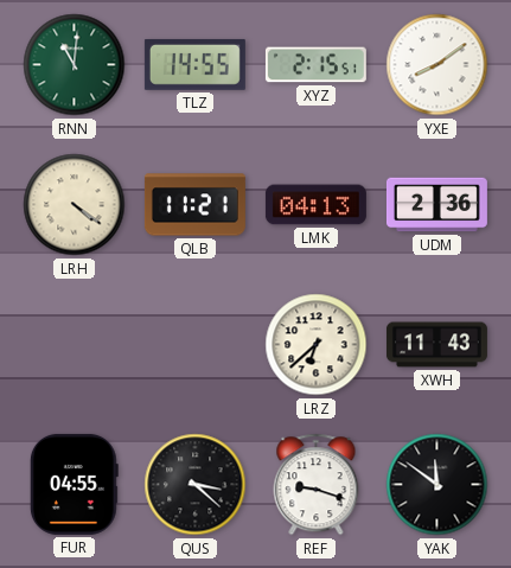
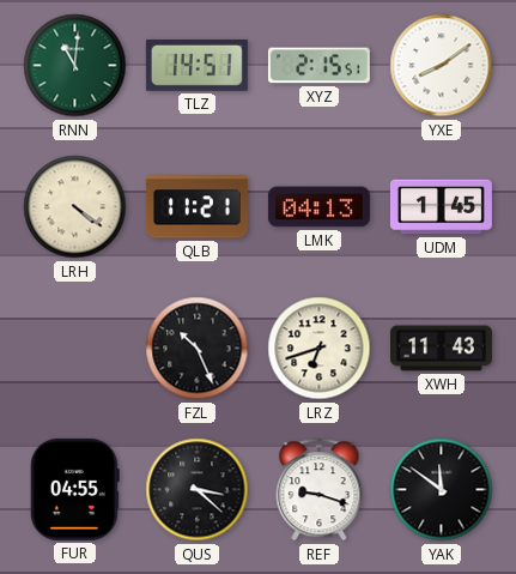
TLZ: 14:55 -> 14:51 (196, 65)
UDM: 2:36 -> 1:45 (441, 207)
FZL: none -> 10:26 (198, 349)
LRZ: 6:38 -> 6:42 (320, 349)
